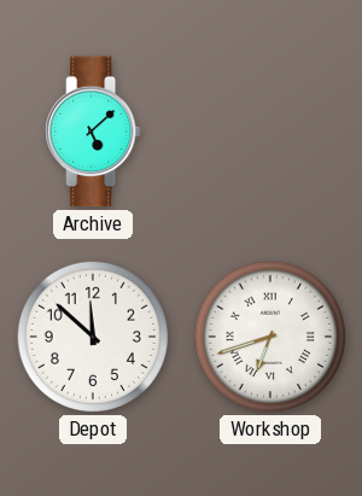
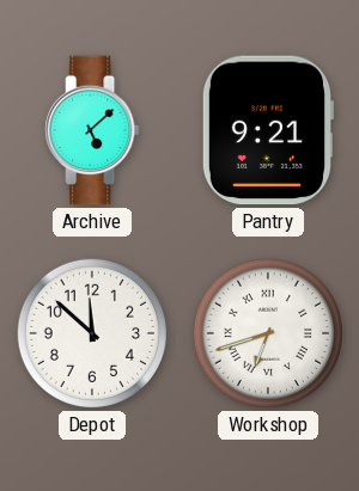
Pantry: none -> 9:21 (267, 130)
